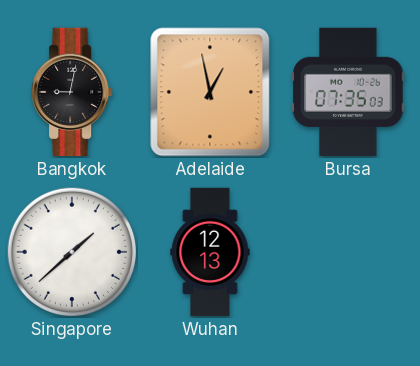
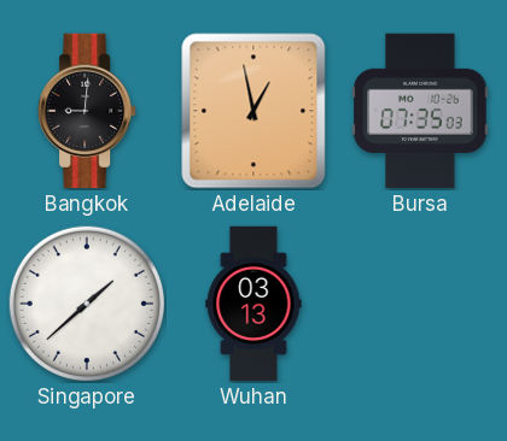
Bangkok: 9:02 -> 9:01 (87, 111)
Wuhan: 12:13 -> 03:13 (253, 304)
